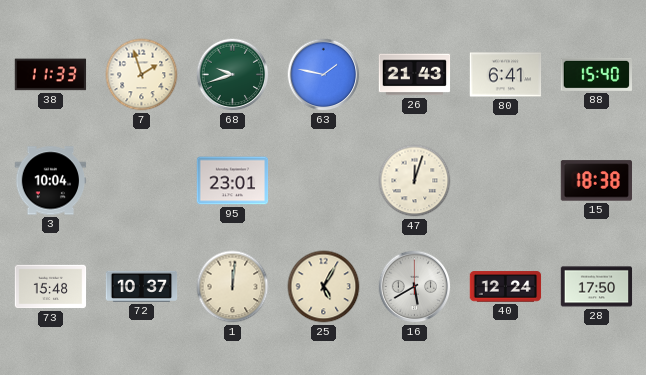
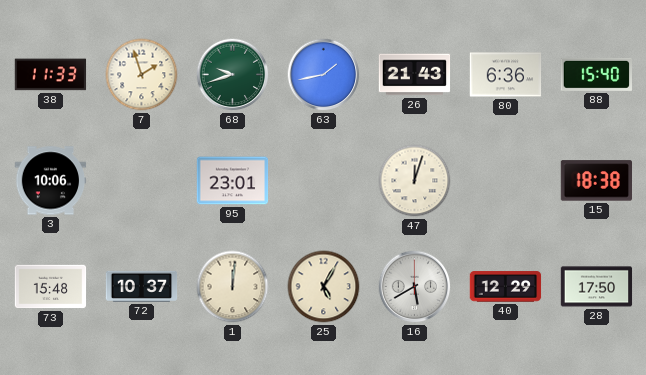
63: 1:47 -> 1:43 (324, 75)
80: 6:41 -> 6:36 (506, 75)
3: 10:04 -> 10:06 (51, 181)
40: 12:24 -> 12:29 (506, 287)
